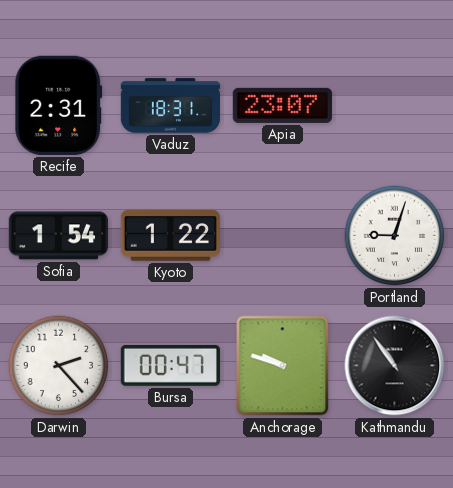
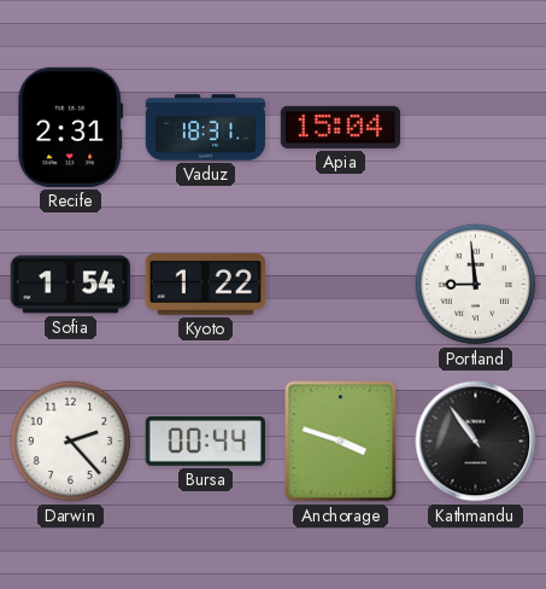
Apia: 23:07 -> 15:04 (340, 127)
Portland: 9:03 -> 8:59 (476, 285)
Bursa: 00:47 -> 00:44 (205, 441)
Anchorage: 9:48 -> 3:48 (341, 442)
